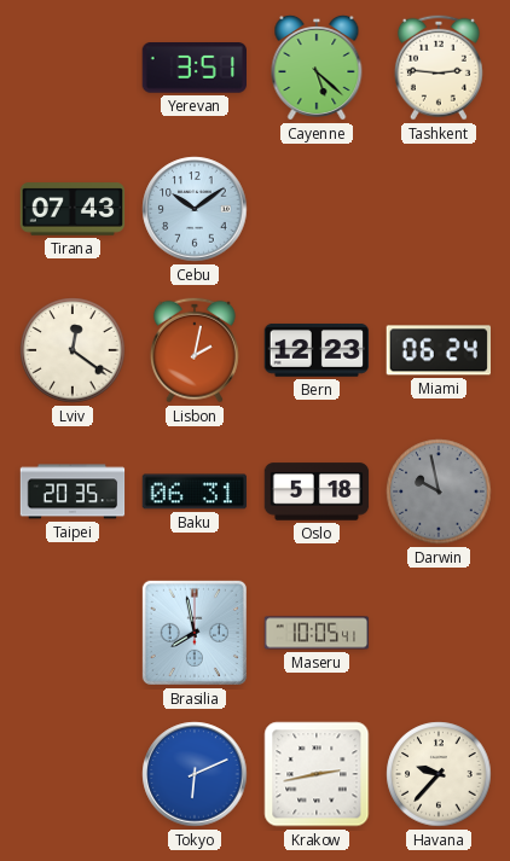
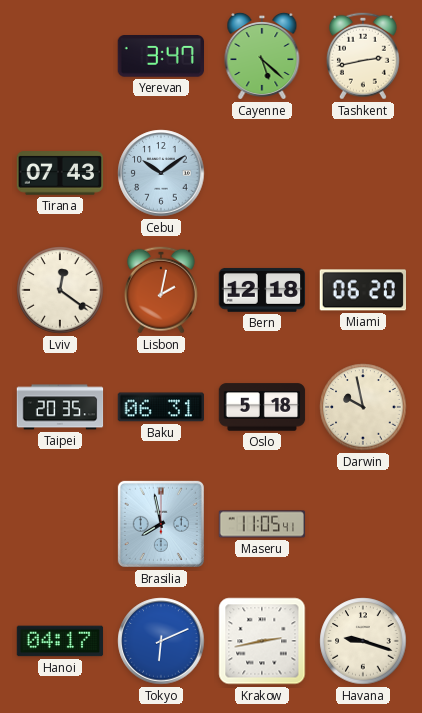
Yerevan: 3:51 -> 3:47 (160, 57)
Tashkent: 2:46 -> 2:43 (363, 56)
Bern: 12:23 -> 12:18 (262, 290)
Miami: 06:24 -> 06:20 (362, 290)
Darwin dial: grey -> cream (363, 407)
Maseru: 10:05 -> 11:05 (262, 524)
Hanoi: none -> 04:17 (60, 641)
Havana: 9:37 -> 9:18 (363, 641)
